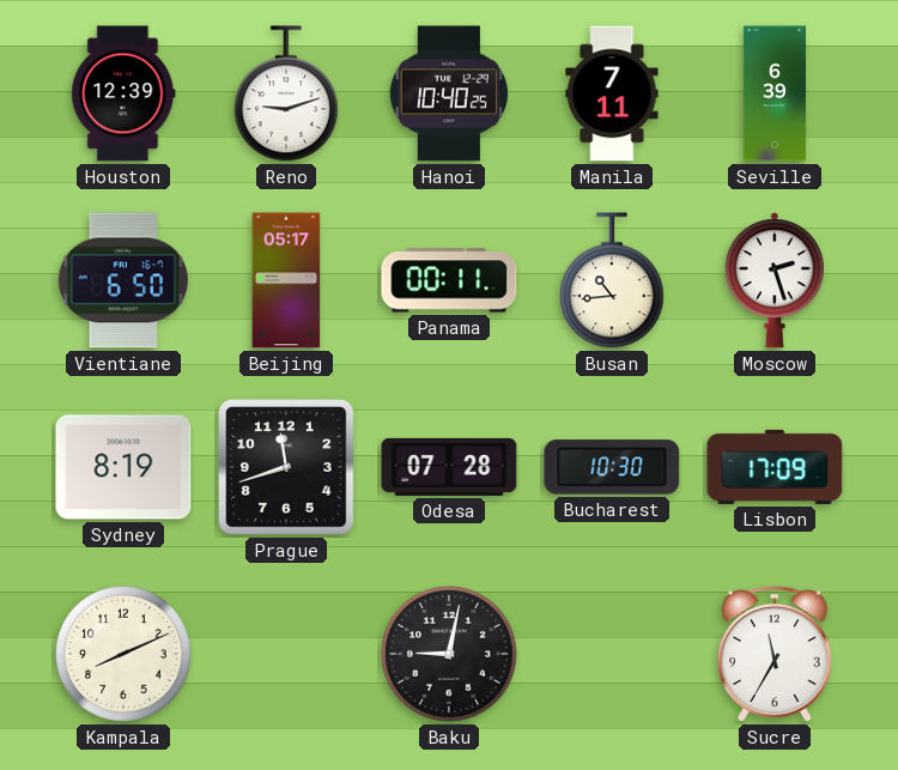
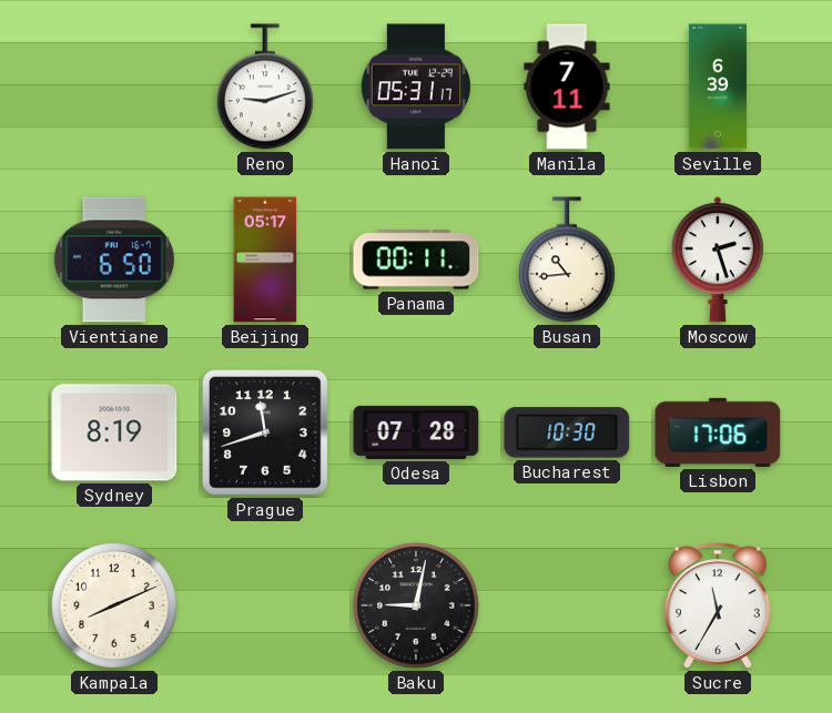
Houston: 12:39 -> none (123, 93)
Hanoi: 10:40 -> 05:31 (416, 86)
Lisbon: 17:09 -> 17:06 (718, 432)
